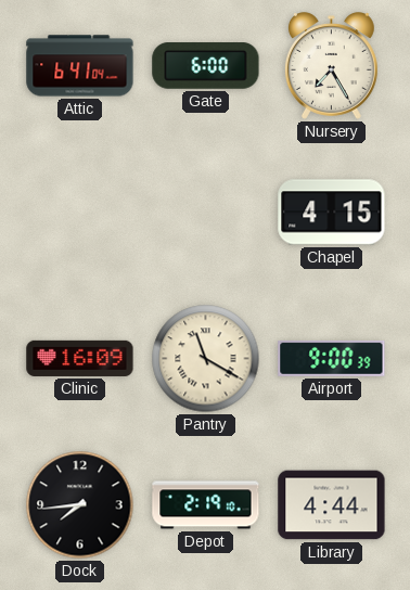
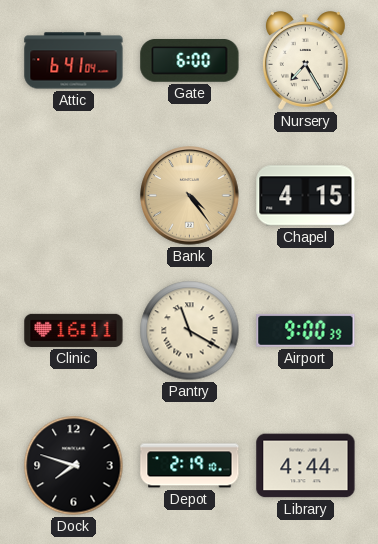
Bank: none -> 4:24 (190, 196)
Clinic: 16:09 -> 16:11 (74, 330)
Dock: 7:44 -> 7:48 (74, 466)
